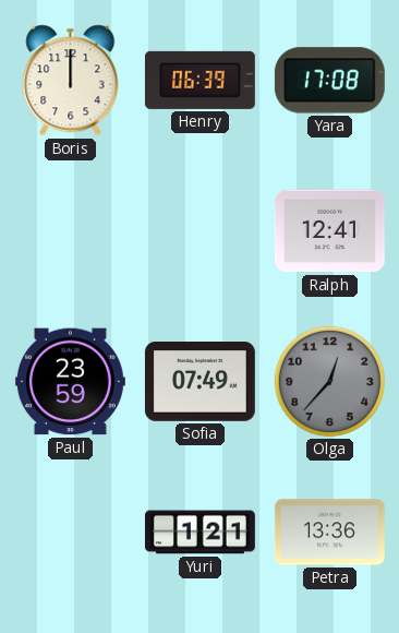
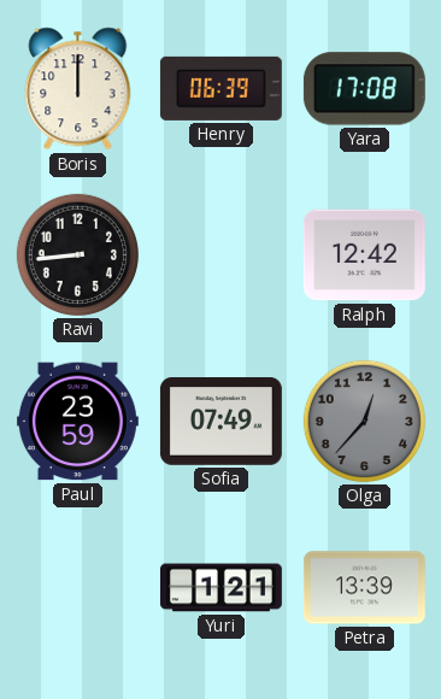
Ravi: none -> 8:44 (77, 254)
Ralph: 12:41 -> 12:42 (364, 255)
Petra: 13:36 -> 13:39 (364, 588)
